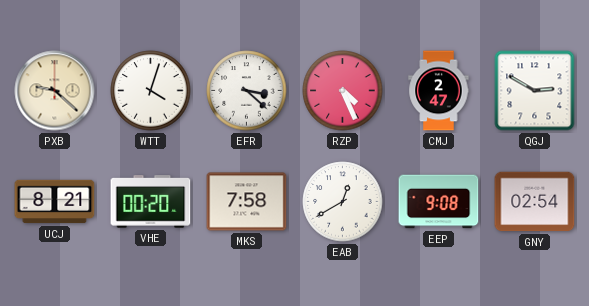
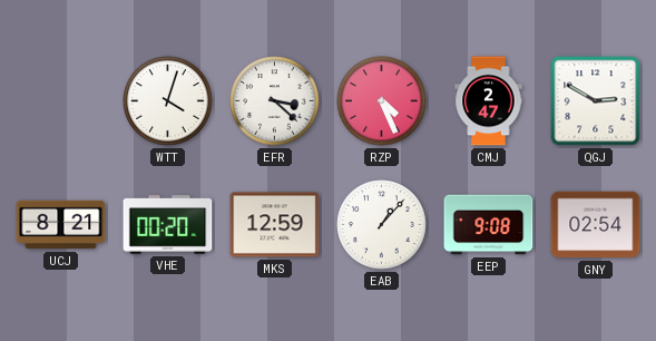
PXB: 9:22 -> none (55, 91)
MKS: 7:58 -> 12:59 (275, 225)
EAB: 12:40 -> 1:07 (382, 225)
